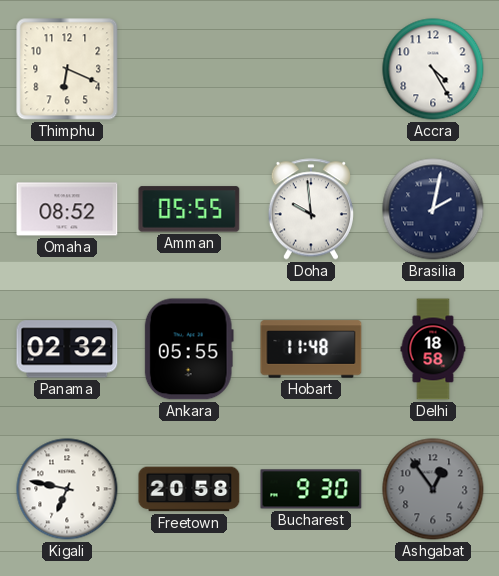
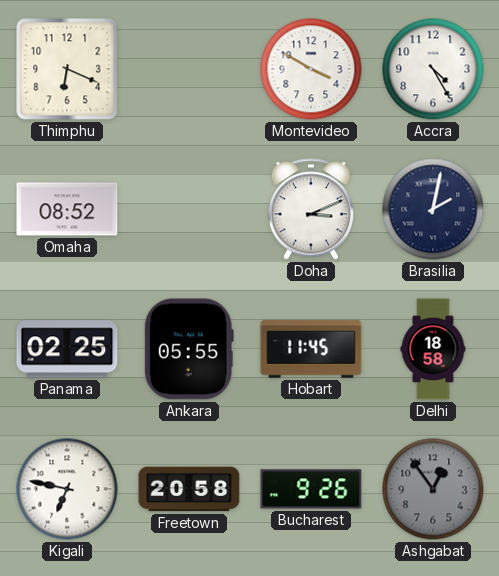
Montevideo: none -> 3:50 (311, 69)
Amman: 05:55 -> none (189, 209)
Doha: 9:59 -> 3:11 (310, 209)
Panama: 02:32 -> 02:25 (67, 349)
Hobart: 11:48 -> 11:45 (311, 349)
Bucharest: 9:30 -> 9:26 (311, 489)
